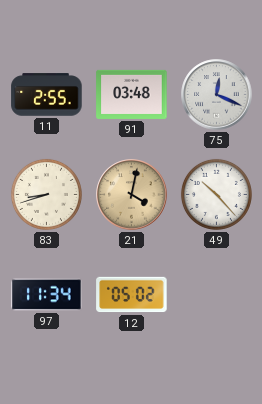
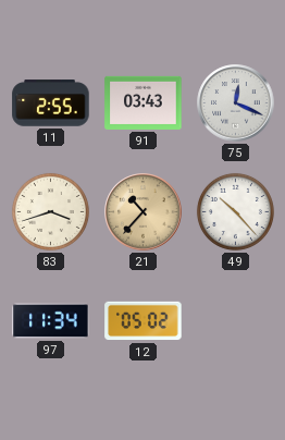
91: 03:48 -> 03:43 (144, 102)
83: 8:42 -> 3:42 (50, 211)
21: 4:02 -> 10:37 (144, 212)
